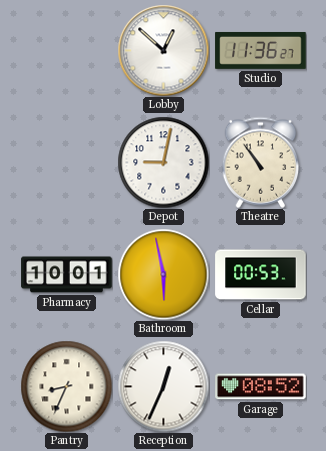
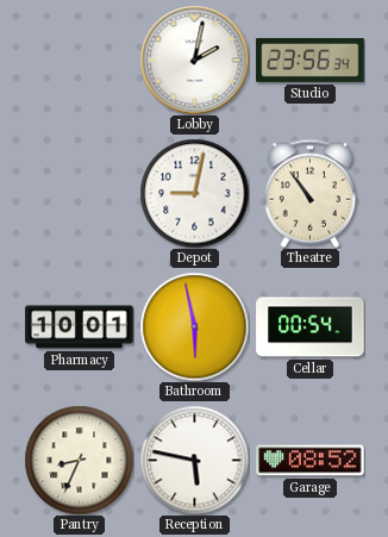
Lobby: 12:52 -> 2:02 (194, 60)
Studio: 11:36 -> 23:56 (311, 60)
Cellar: 00:53 -> 00:54 (311, 327)
Reception: 12:34 -> 5:47 (194, 460)
